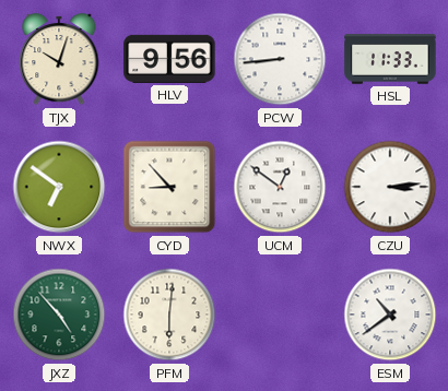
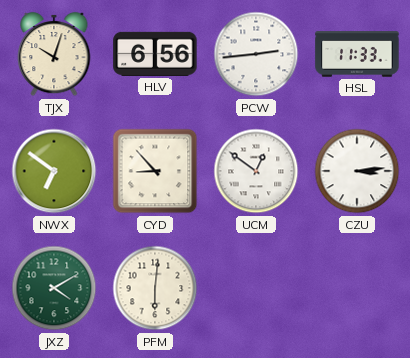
HLV: 9:56 -> 6:56 (155, 54)
PCW: 8:44 -> 2:44 (256, 54)
JXZ: 4:53 -> 4:10 (54, 288)
ESM: 10:39 -> none (390, 315)
